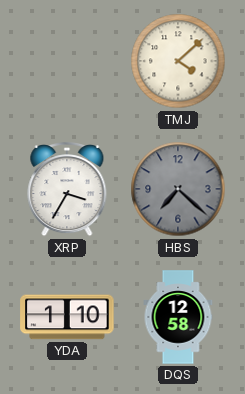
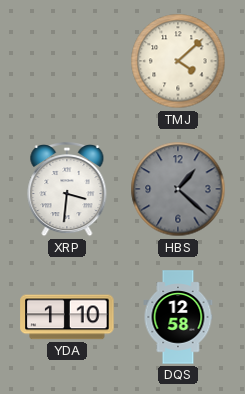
XRP: 3:35 -> 3:31 (67, 190)
HBS: 7:22 -> 1:22 (178, 189)
